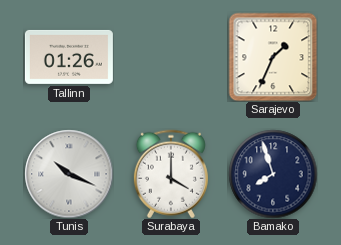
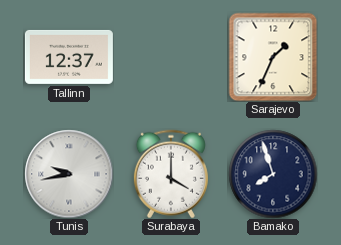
Tallinn: 01:26 -> 12:37 (69, 57)
Tunis: 10:19 -> 9:43 (69, 174)
